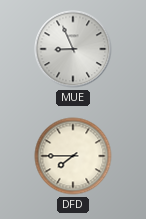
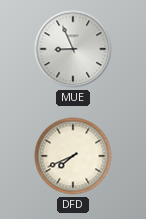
DFD: 7:45 -> 7:41 (73, 156)
